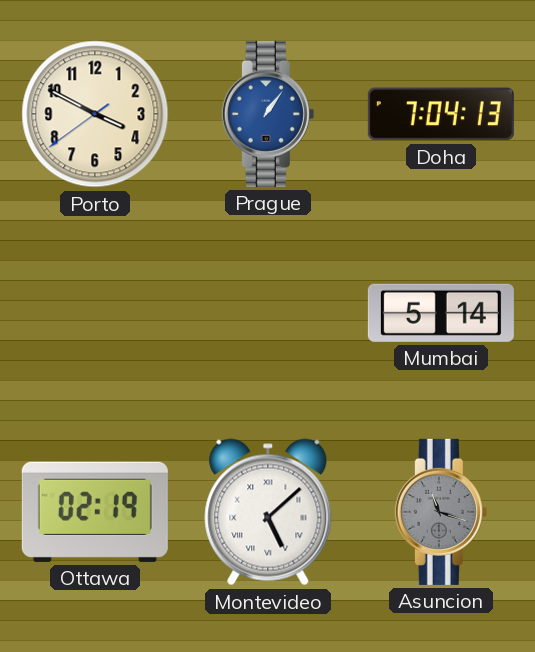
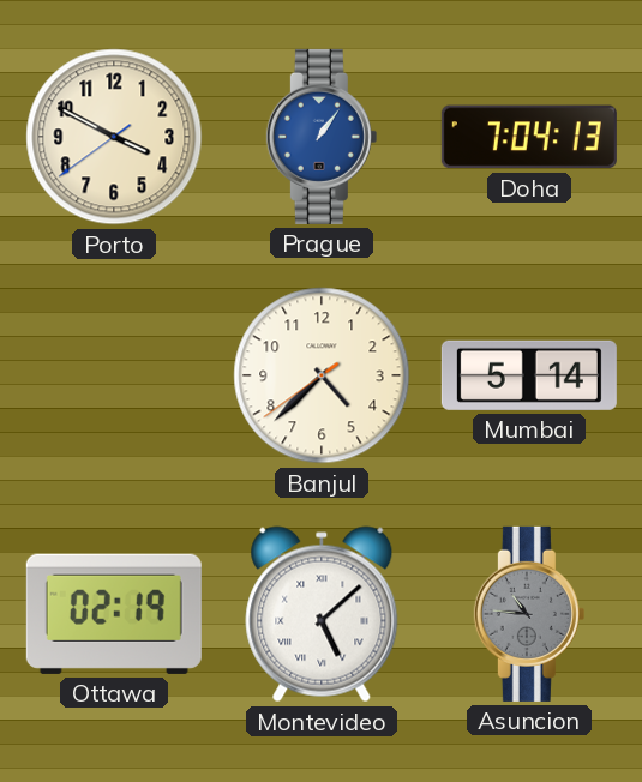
Banjul: none -> 4:37 (322, 375)
Asuncion: 11:18 -> 10:46 (529, 614)
